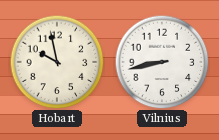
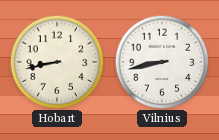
Hobart: 9:58 -> 8:43 (57, 62)
